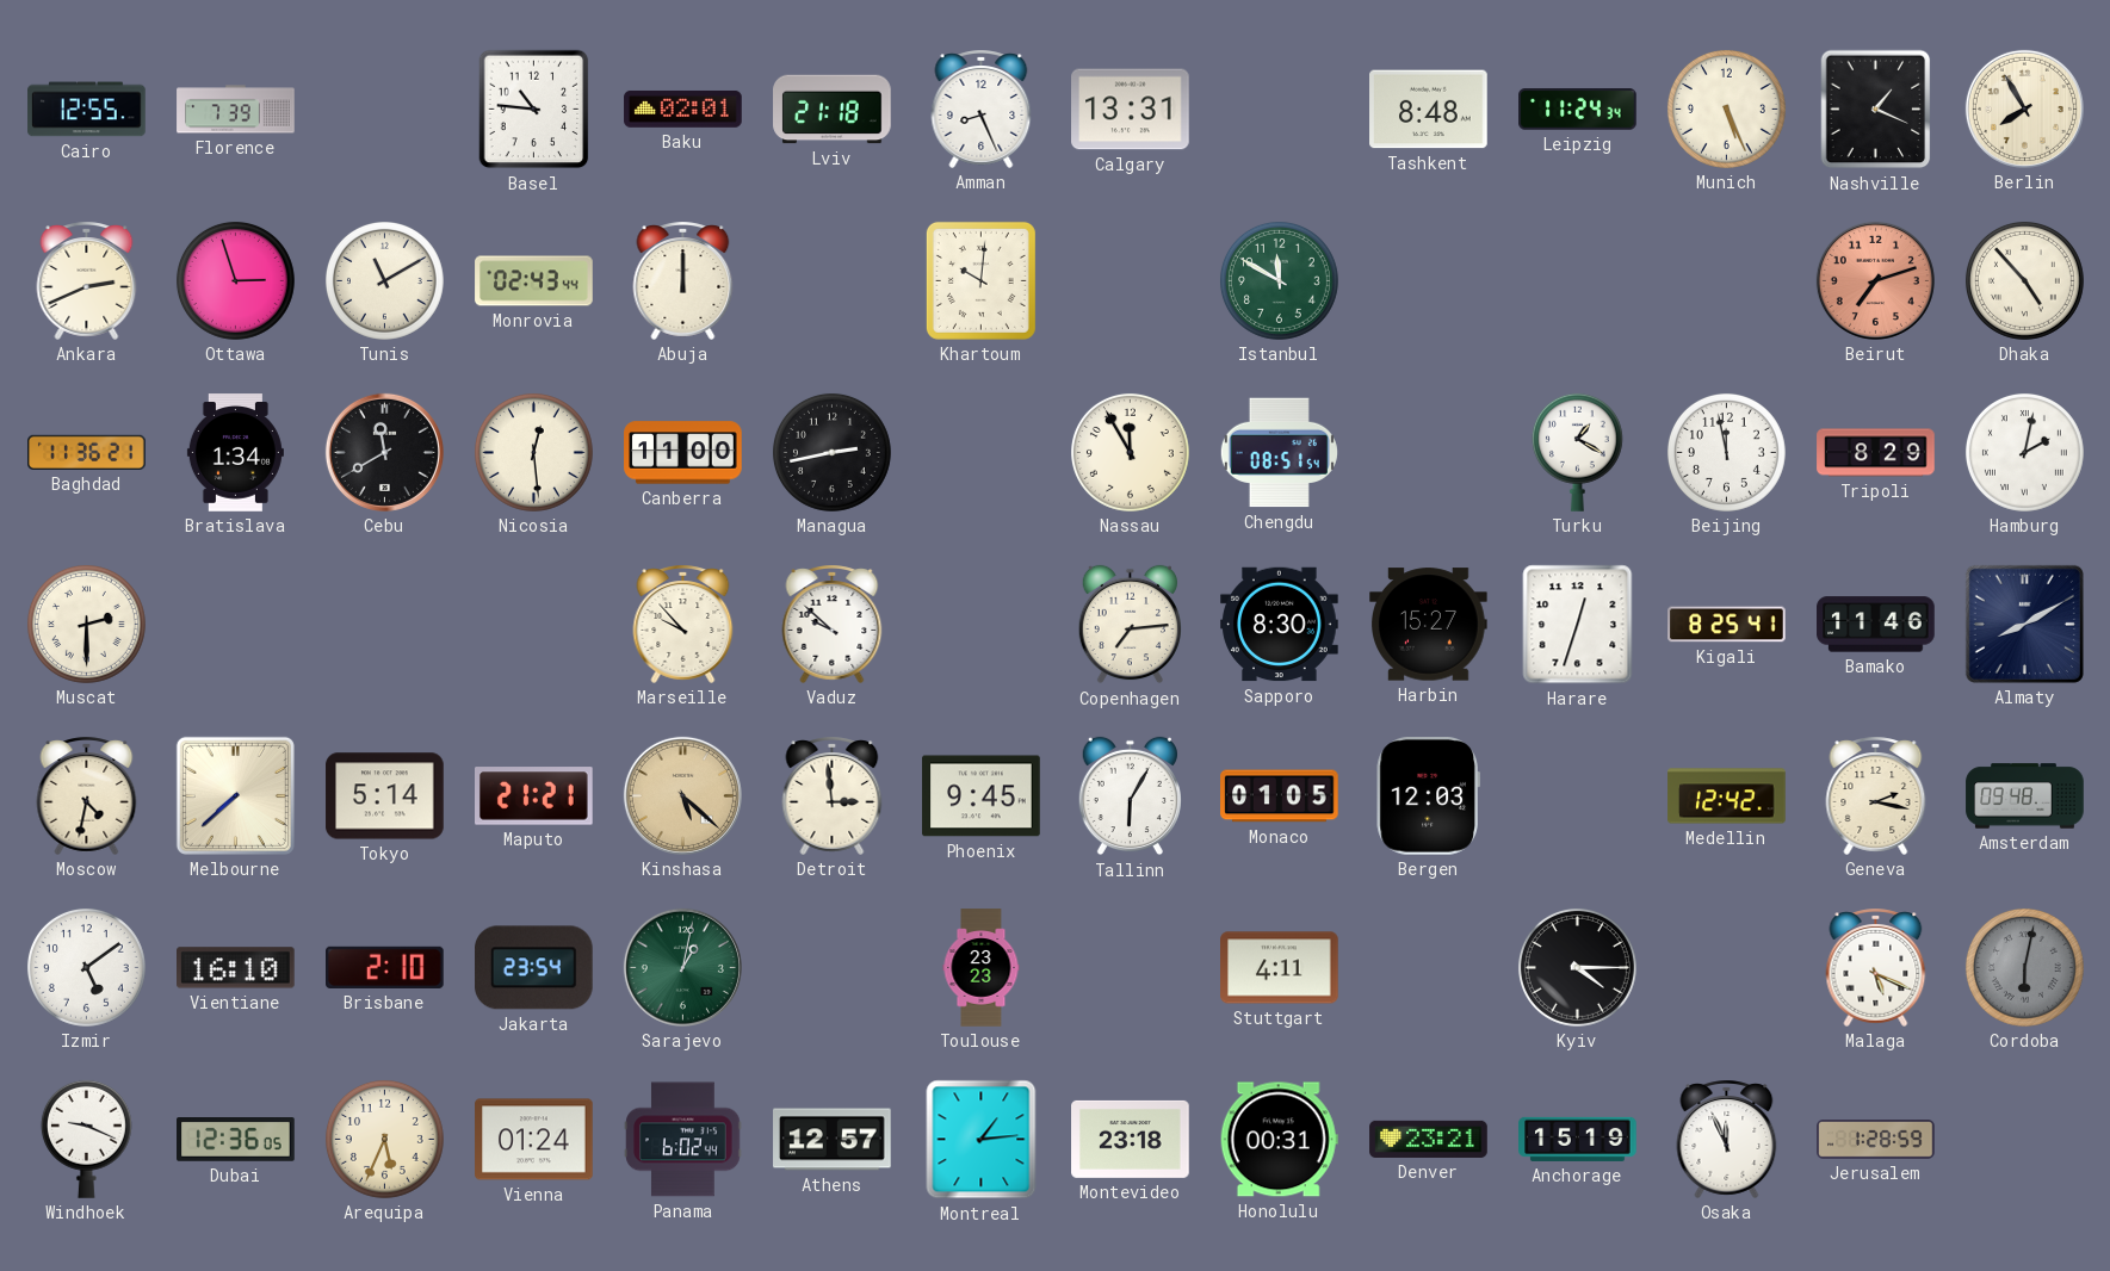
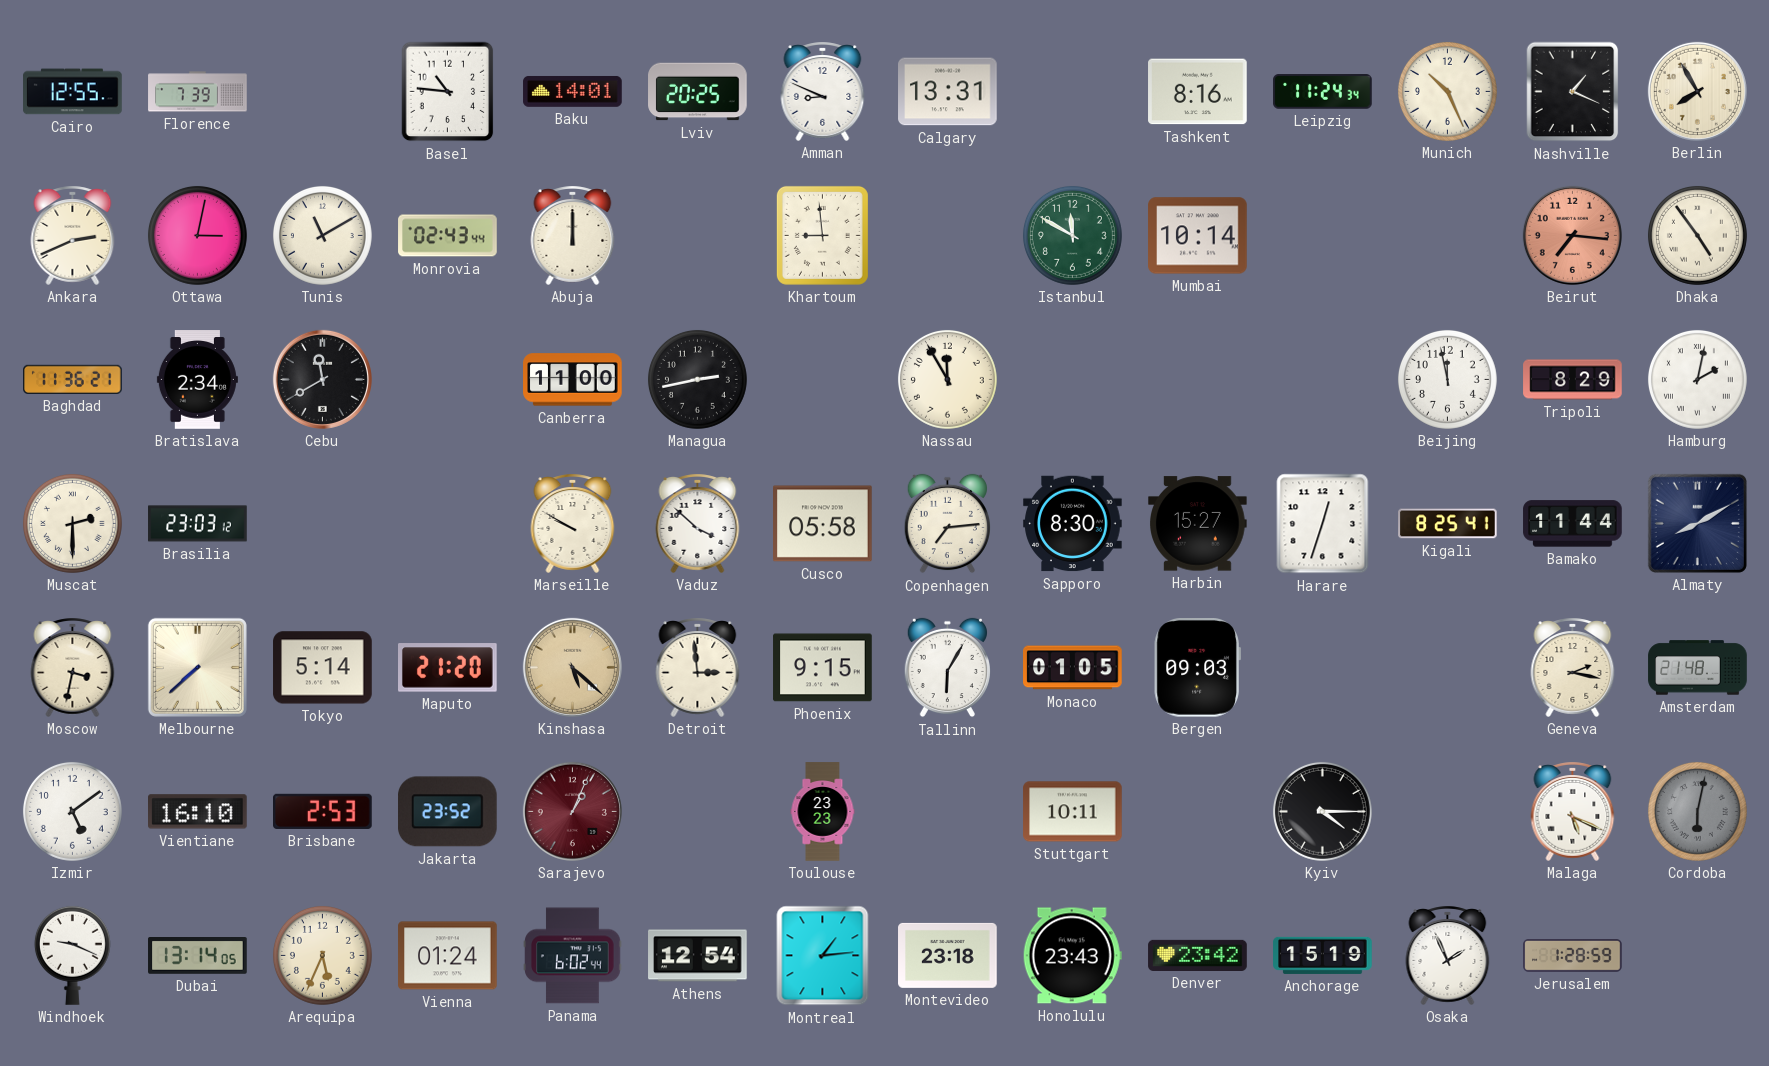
Baku: 02:01 -> 14:01 (573, 92)
Lviv: 21:18 -> 20:25 (698, 92)
Amman: 8:26 -> 8:49 (823, 91)
Tashkent: 8:48 -> 8:16 (1198, 92)
Munich: 5:26 -> 10:26 (1447, 91)
Ottawa: 2:57 -> 3:02 (197, 235)
Khartoum: 10:01 -> 8:59 (822, 235)
Mumbai: none -> 10:14 (1198, 236)
Beirut: 7:12 -> 7:16 (1572, 235)
Dhaka: 4:53 -> 4:54 (1697, 235)
Bratislava: 1:34 -> 2:34 (197, 380)
Nicosia: 12:29 -> none (533, 452)
Chengdu: 08:51 -> none (1279, 453)
Turku: 1:20 -> none (1577, 452)
Brasilia: none -> 23:03 (198, 524)
Marseille: 9:53 -> 9:50 (573, 523)
Vaduz: 9:52 -> 3:52 (698, 523)
Cusco: none -> 05:58 (823, 524)
Bamako: 11:46 -> 11:44 (1573, 524)
Moscow: 4:32 -> 3:32 (73, 667)
Maputo: 21:21 -> 21:20 (448, 668)
Phoenix: 9:45 -> 9:15 (823, 668)
Bergen: 12:03 -> 09:03 (1197, 668)
Medellin: 12:42 -> none (1727, 796)
Amsterdam: 09:48 -> 21:48 (1698, 668)
Brisbane: 2:10 -> 2:53 (323, 811)
Jakarta: 23:54 -> 23:52 (448, 812)
Sarajevo: 1:02 -> 1:04 (572, 811)
Sarajevo dial: green -> burgundy (572, 811)
Stuttgart: 4:11 -> 10:11 (1073, 812)
Dubai: 12:36 -> 13:14 (198, 956)
Athens: 12:57 -> 12:54 (698, 956)
Honolulu: 00:31 -> 23:43 (1072, 956)
Denver: 23:21 -> 23:42 (1198, 955)
Osaka: 11:56 -> 1:56 (1448, 955)
